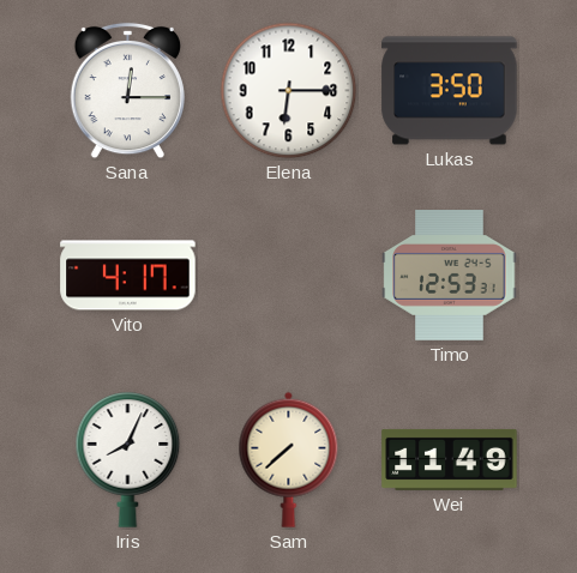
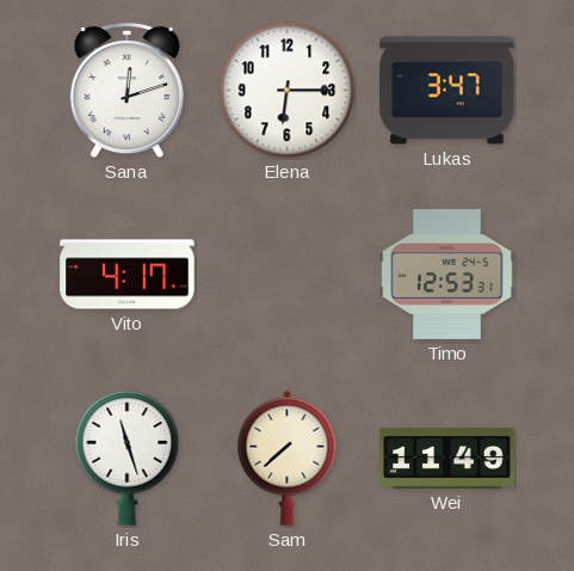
Sana: 12:15 -> 12:12 (126, 91)
Lukas: 3:50 -> 3:47 (448, 91)
Iris: 8:04 -> 11:27 (128, 459)
